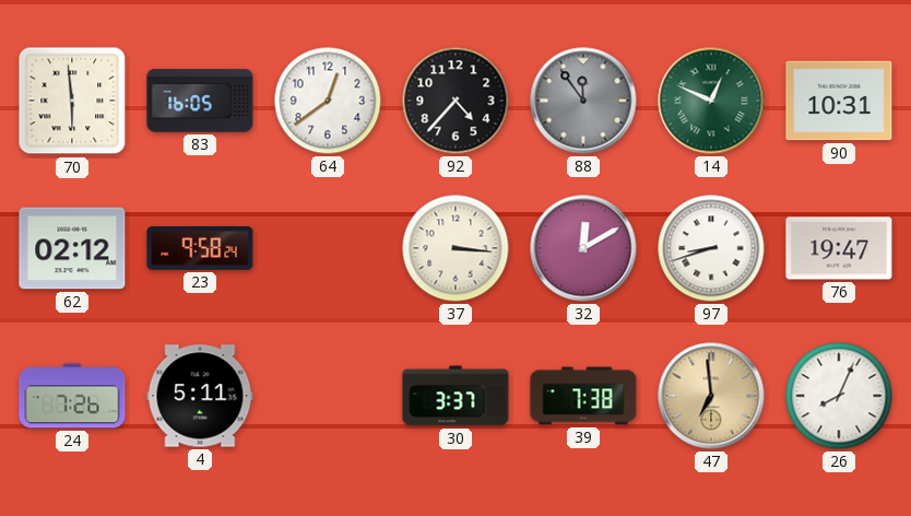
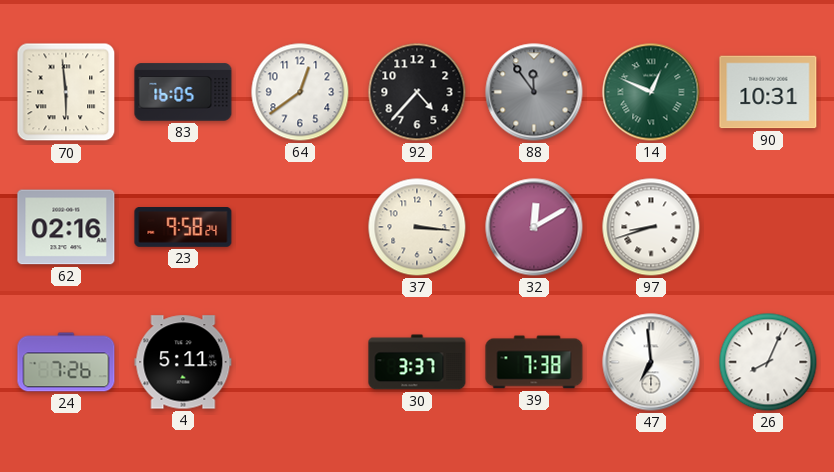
62: 02:12 -> 02:16 (66, 227)
76: 19:47 -> none (839, 248)
47 dial: champagne -> white (651, 362)
